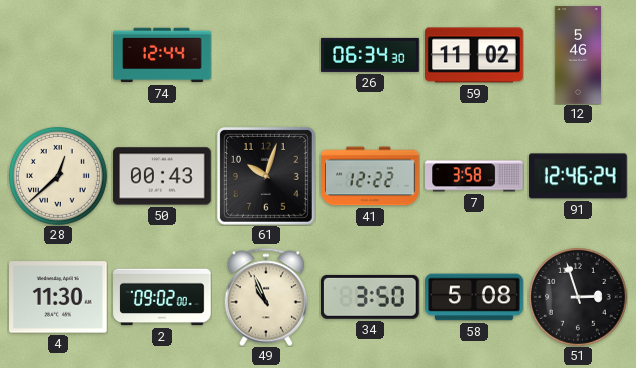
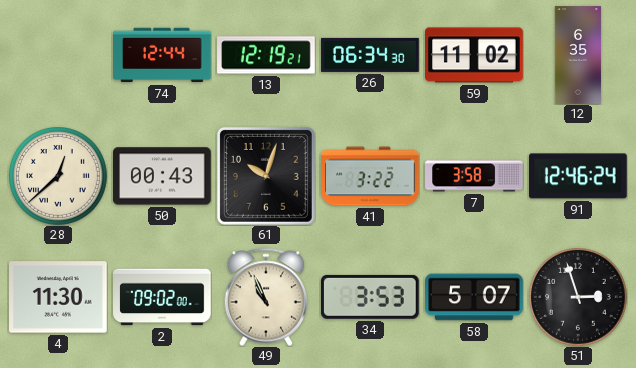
13: none -> 12:19 (266, 55)
12: 5:46 -> 6:35 (577, 55)
41: 12:22 -> 3:22 (370, 176)
34: 3:50 -> 3:53 (371, 297)
58: 5:08 -> 5:07 (474, 297)
